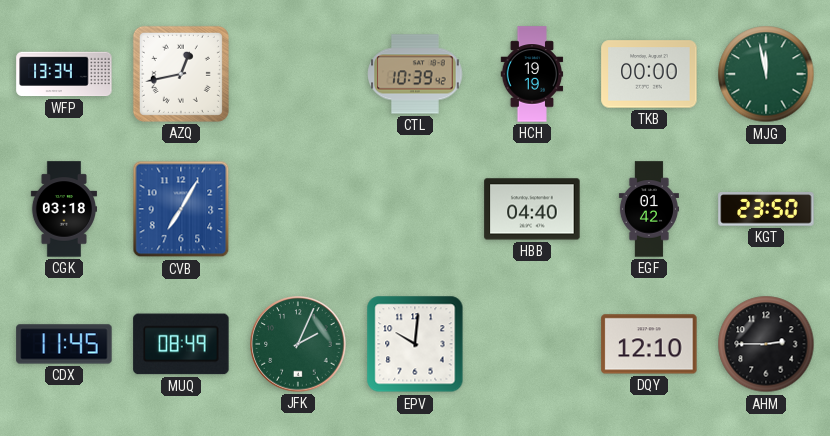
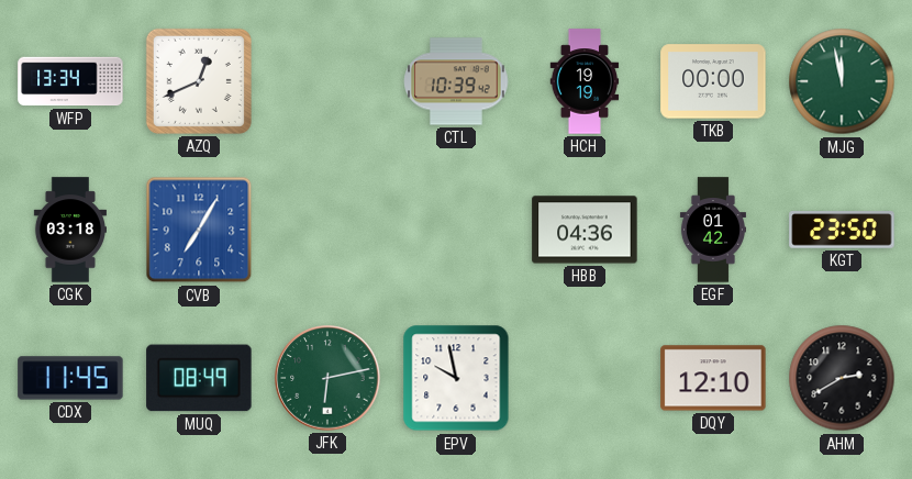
AZQ: 12:43 -> 12:41 (199, 81)
HBB: 04:40 -> 04:36 (585, 230)
JFK: 2:04 -> 6:13 (327, 378)
EPV: 10:01 -> 9:58 (456, 378)
AHM: 2:45 -> 2:40 (842, 378)
